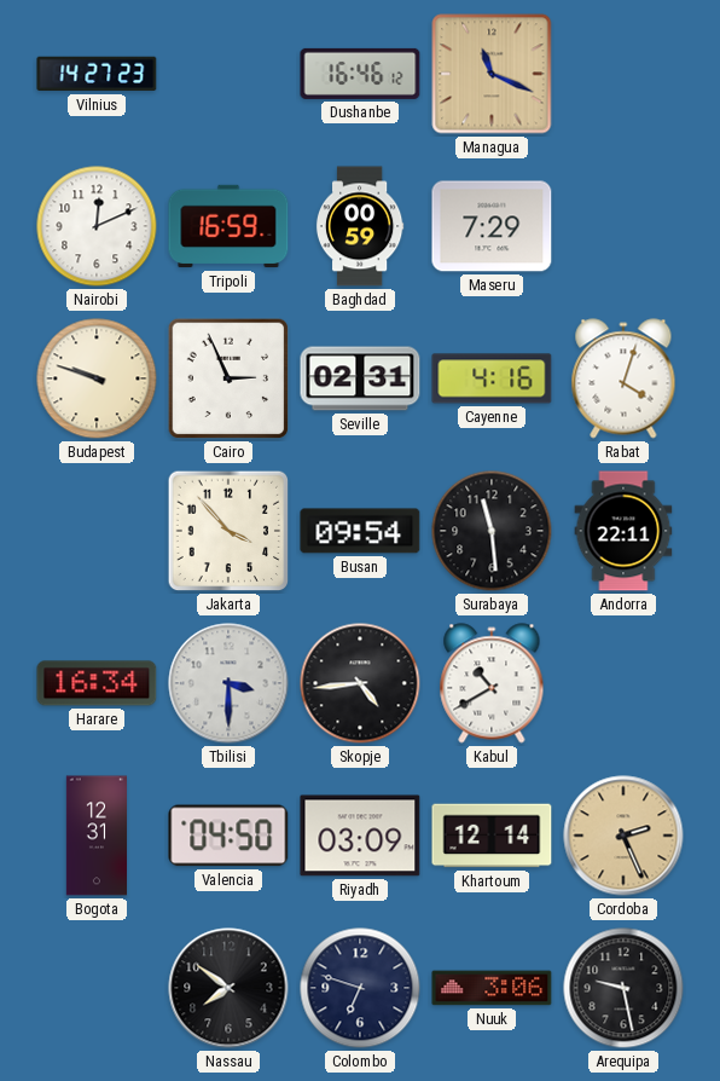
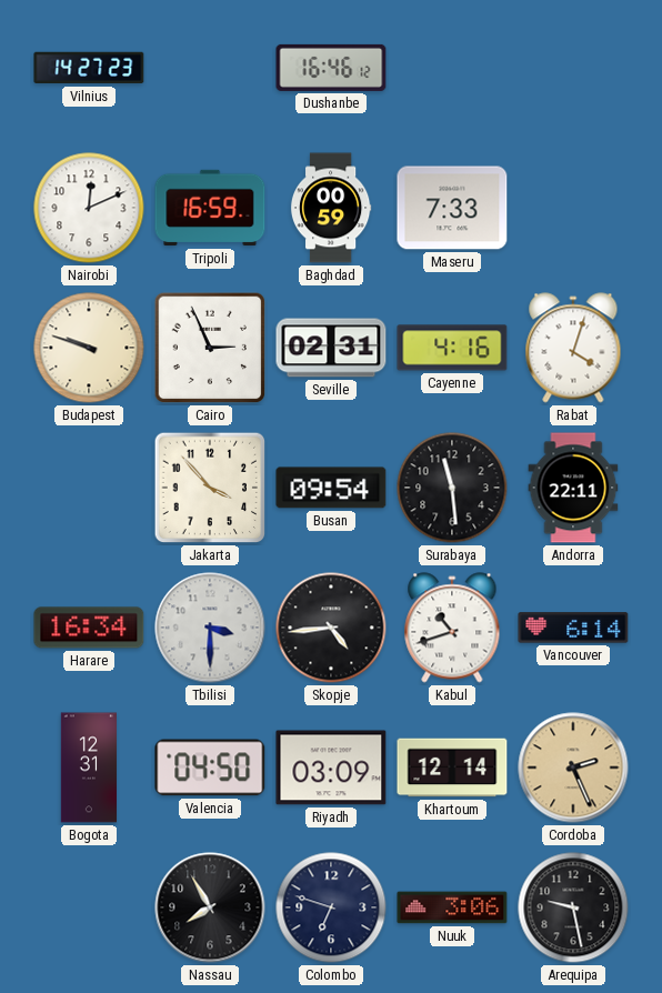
Managua: 11:19 -> none (492, 74)
Maseru: 7:29 -> 7:33 (452, 208)
Kabul: 10:40 -> 10:42 (452, 628)
Vancouver: none -> 6:14 (573, 628)
Nassau: 7:51 -> 7:55 (210, 907)
